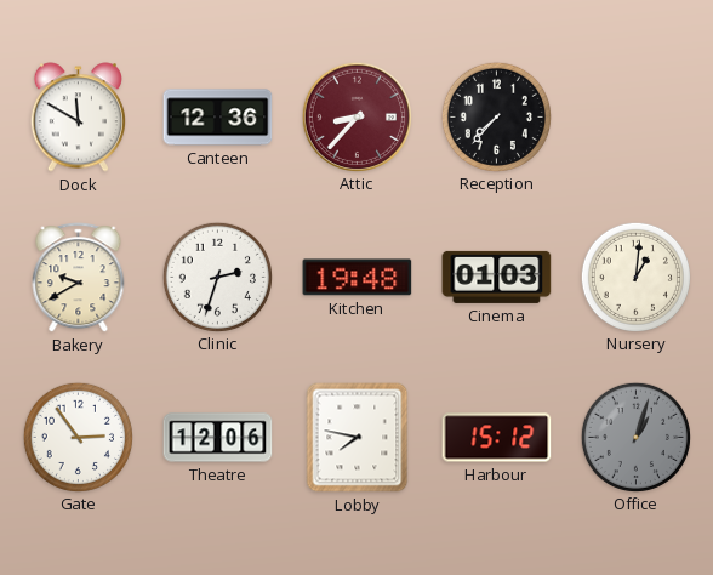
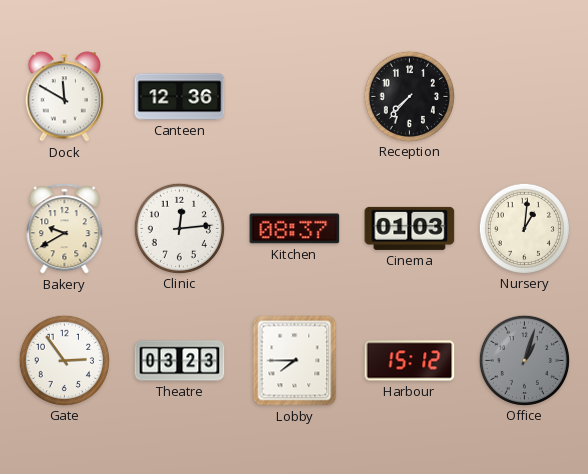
Attic: 8:37 -> none (356, 116)
Clinic: 2:33 -> 12:14 (179, 228)
Kitchen: 19:48 -> 08:37 (295, 229)
Theatre: 12:06 -> 03:23 (180, 361)
Lobby: 7:47 -> 7:45 (295, 361)
